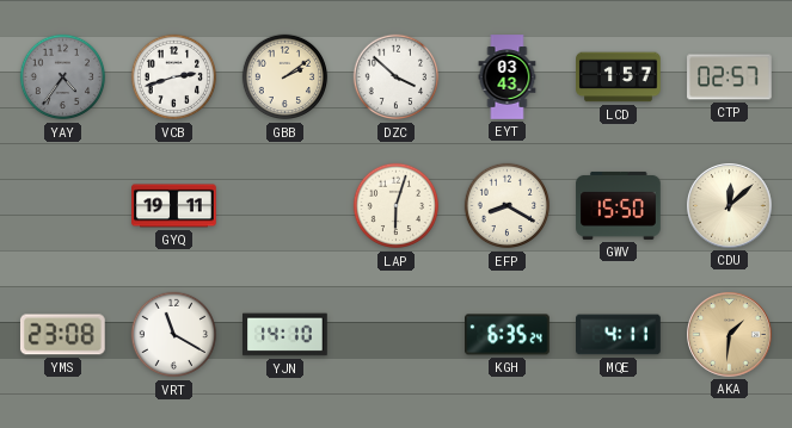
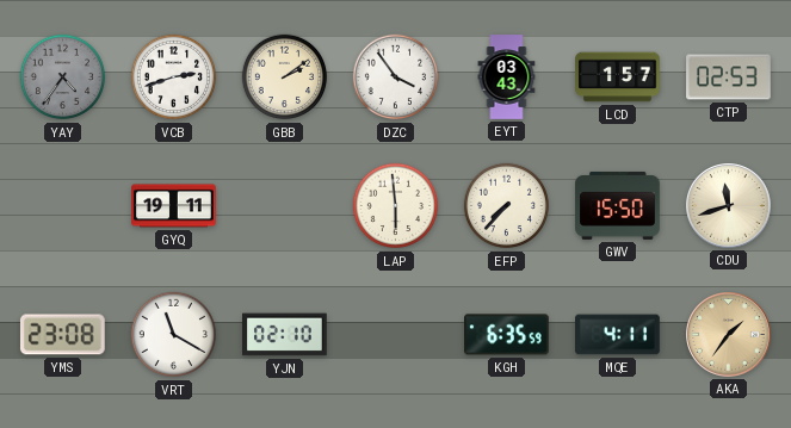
DZC: 3:52 -> 3:54 (396, 77)
CTP: 02:57 -> 02:53 (729, 77)
LAP: 6:03 -> 5:59 (396, 206)
EFP: 8:20 -> 7:37 (507, 206)
CDU: 12:08 -> 11:42 (729, 206)
YJN: 14:10 -> 02:10 (285, 335)
KGH: 6:35:24 -> 6:35:59 (507, 335)
AKA: 1:31 -> 1:36 (729, 335)
